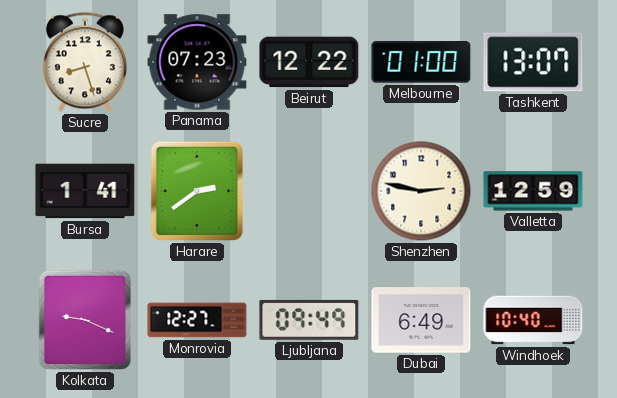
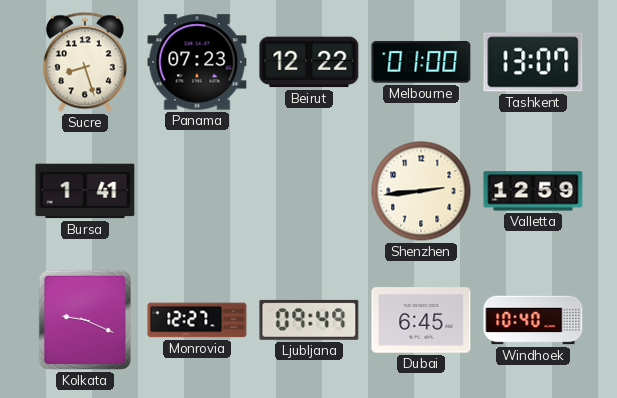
Harare: 2:39 -> none (197, 191)
Shenzhen: 2:47 -> 2:44 (421, 191)
Dubai: 6:49 -> 6:45 (421, 320)
